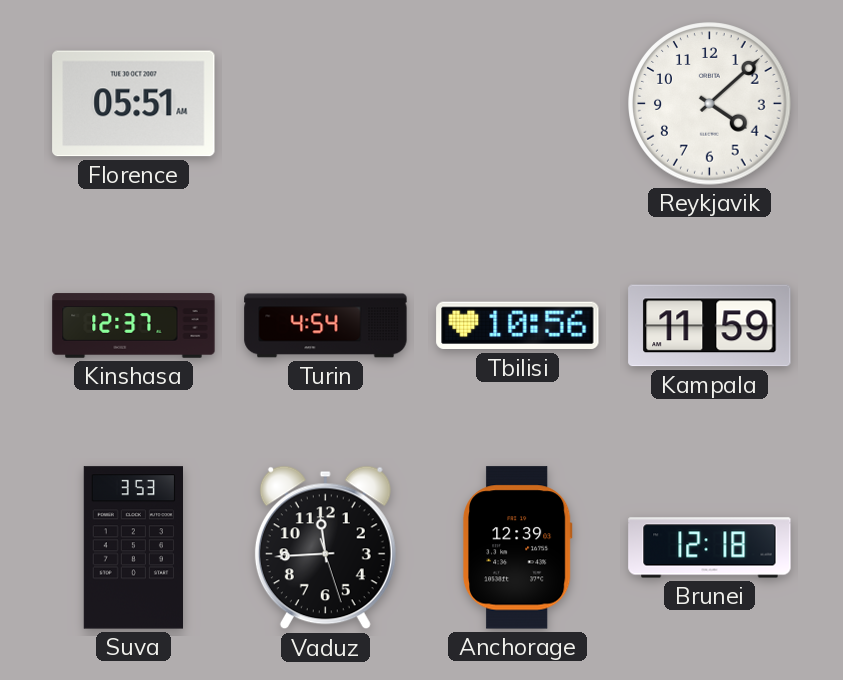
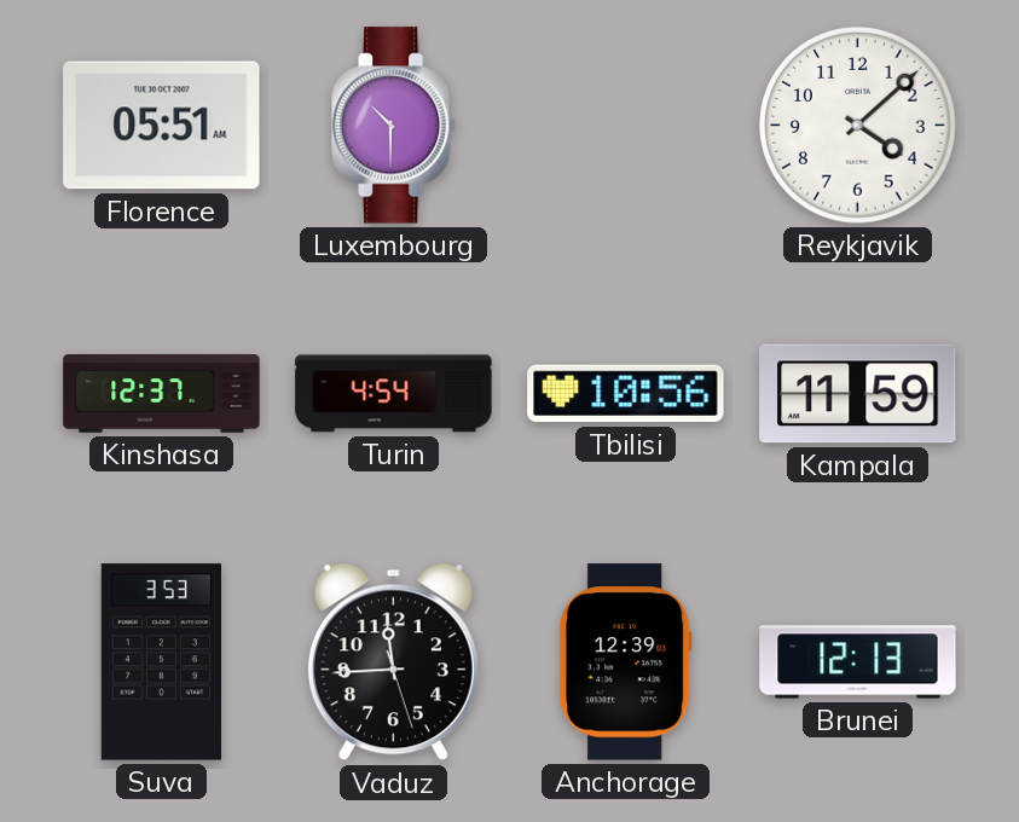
Luxembourg: none -> 10:30 (394, 126)
Brunei: 12:18 -> 12:13 (858, 662)
